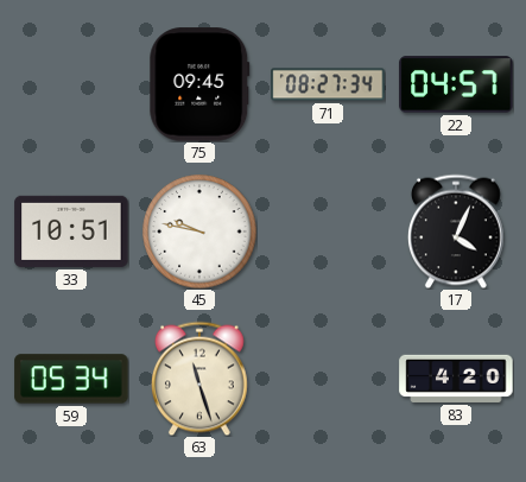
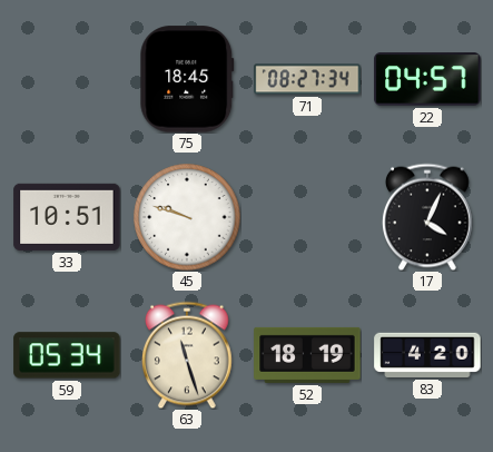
75: 09:45 -> 18:45 (187, 79)
45: 9:47 -> 9:48 (187, 217)
52: none -> 18:19 (307, 355)
